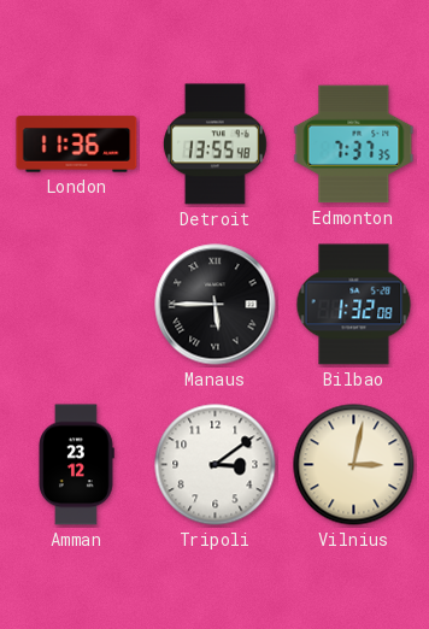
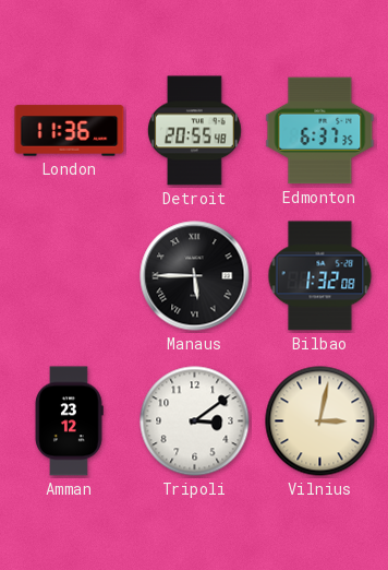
Detroit: 13:55 -> 20:55 (194, 131)
Edmonton: 7:37 -> 6:37 (320, 131)
